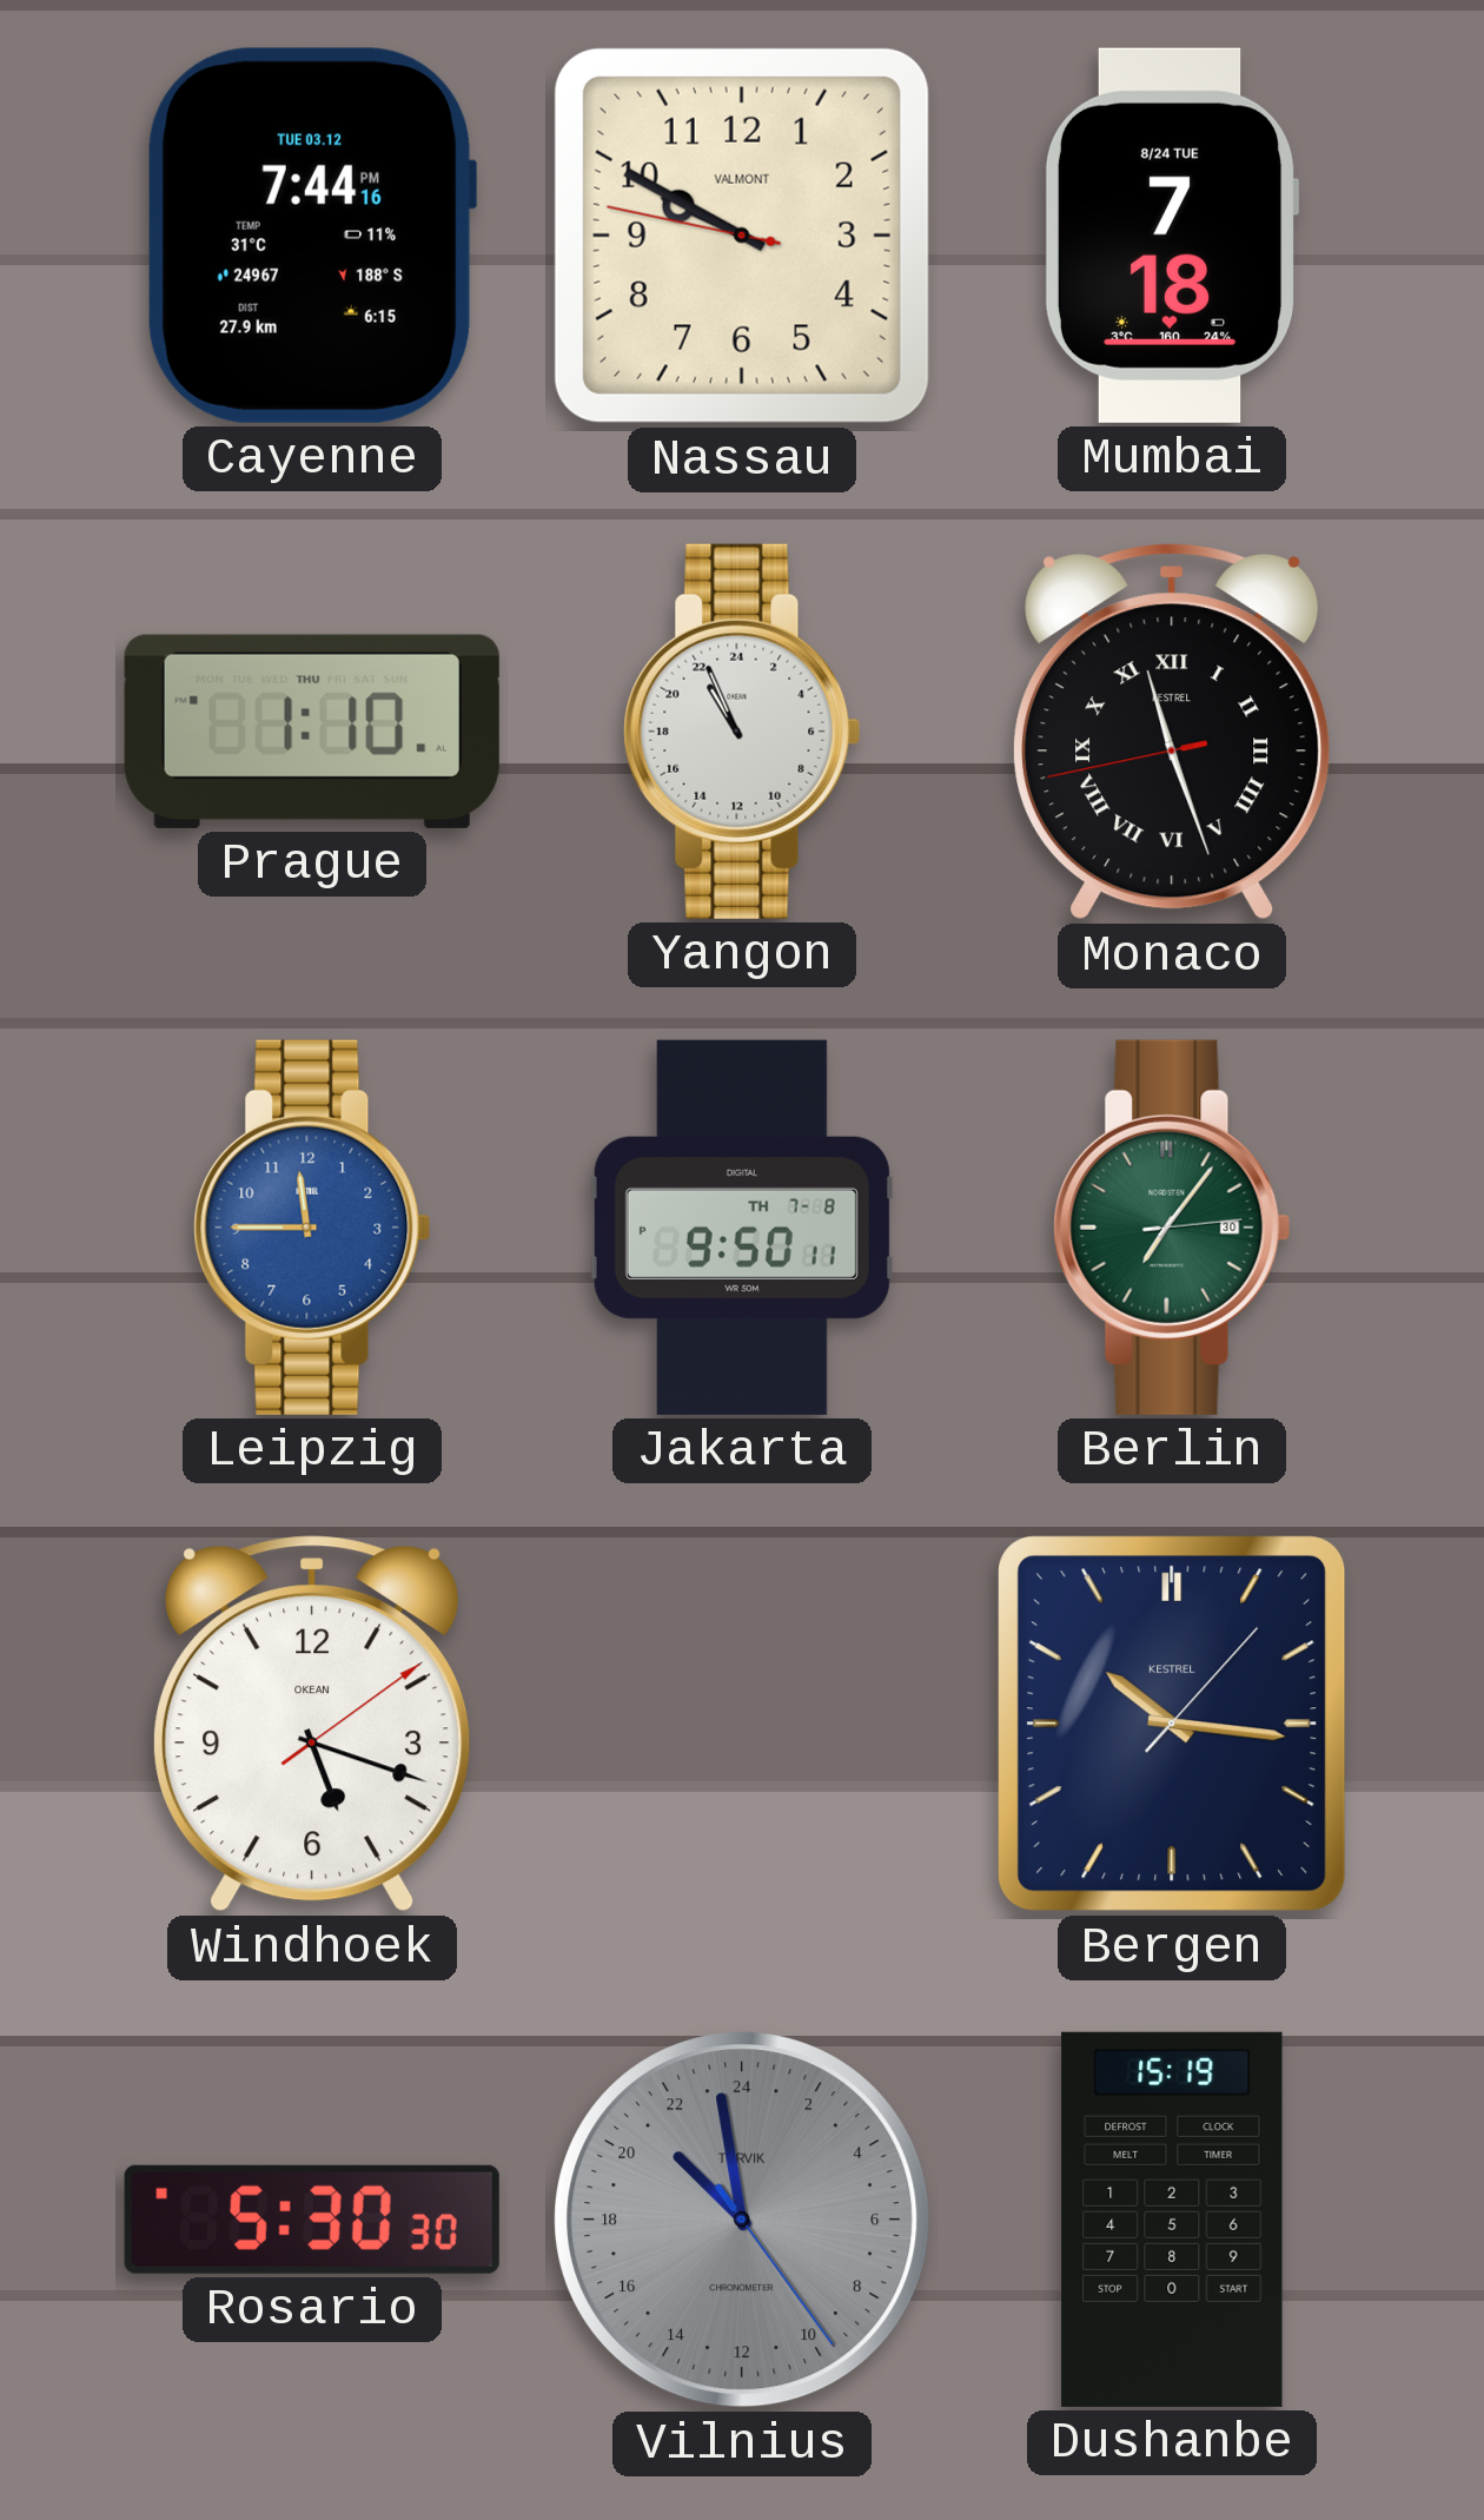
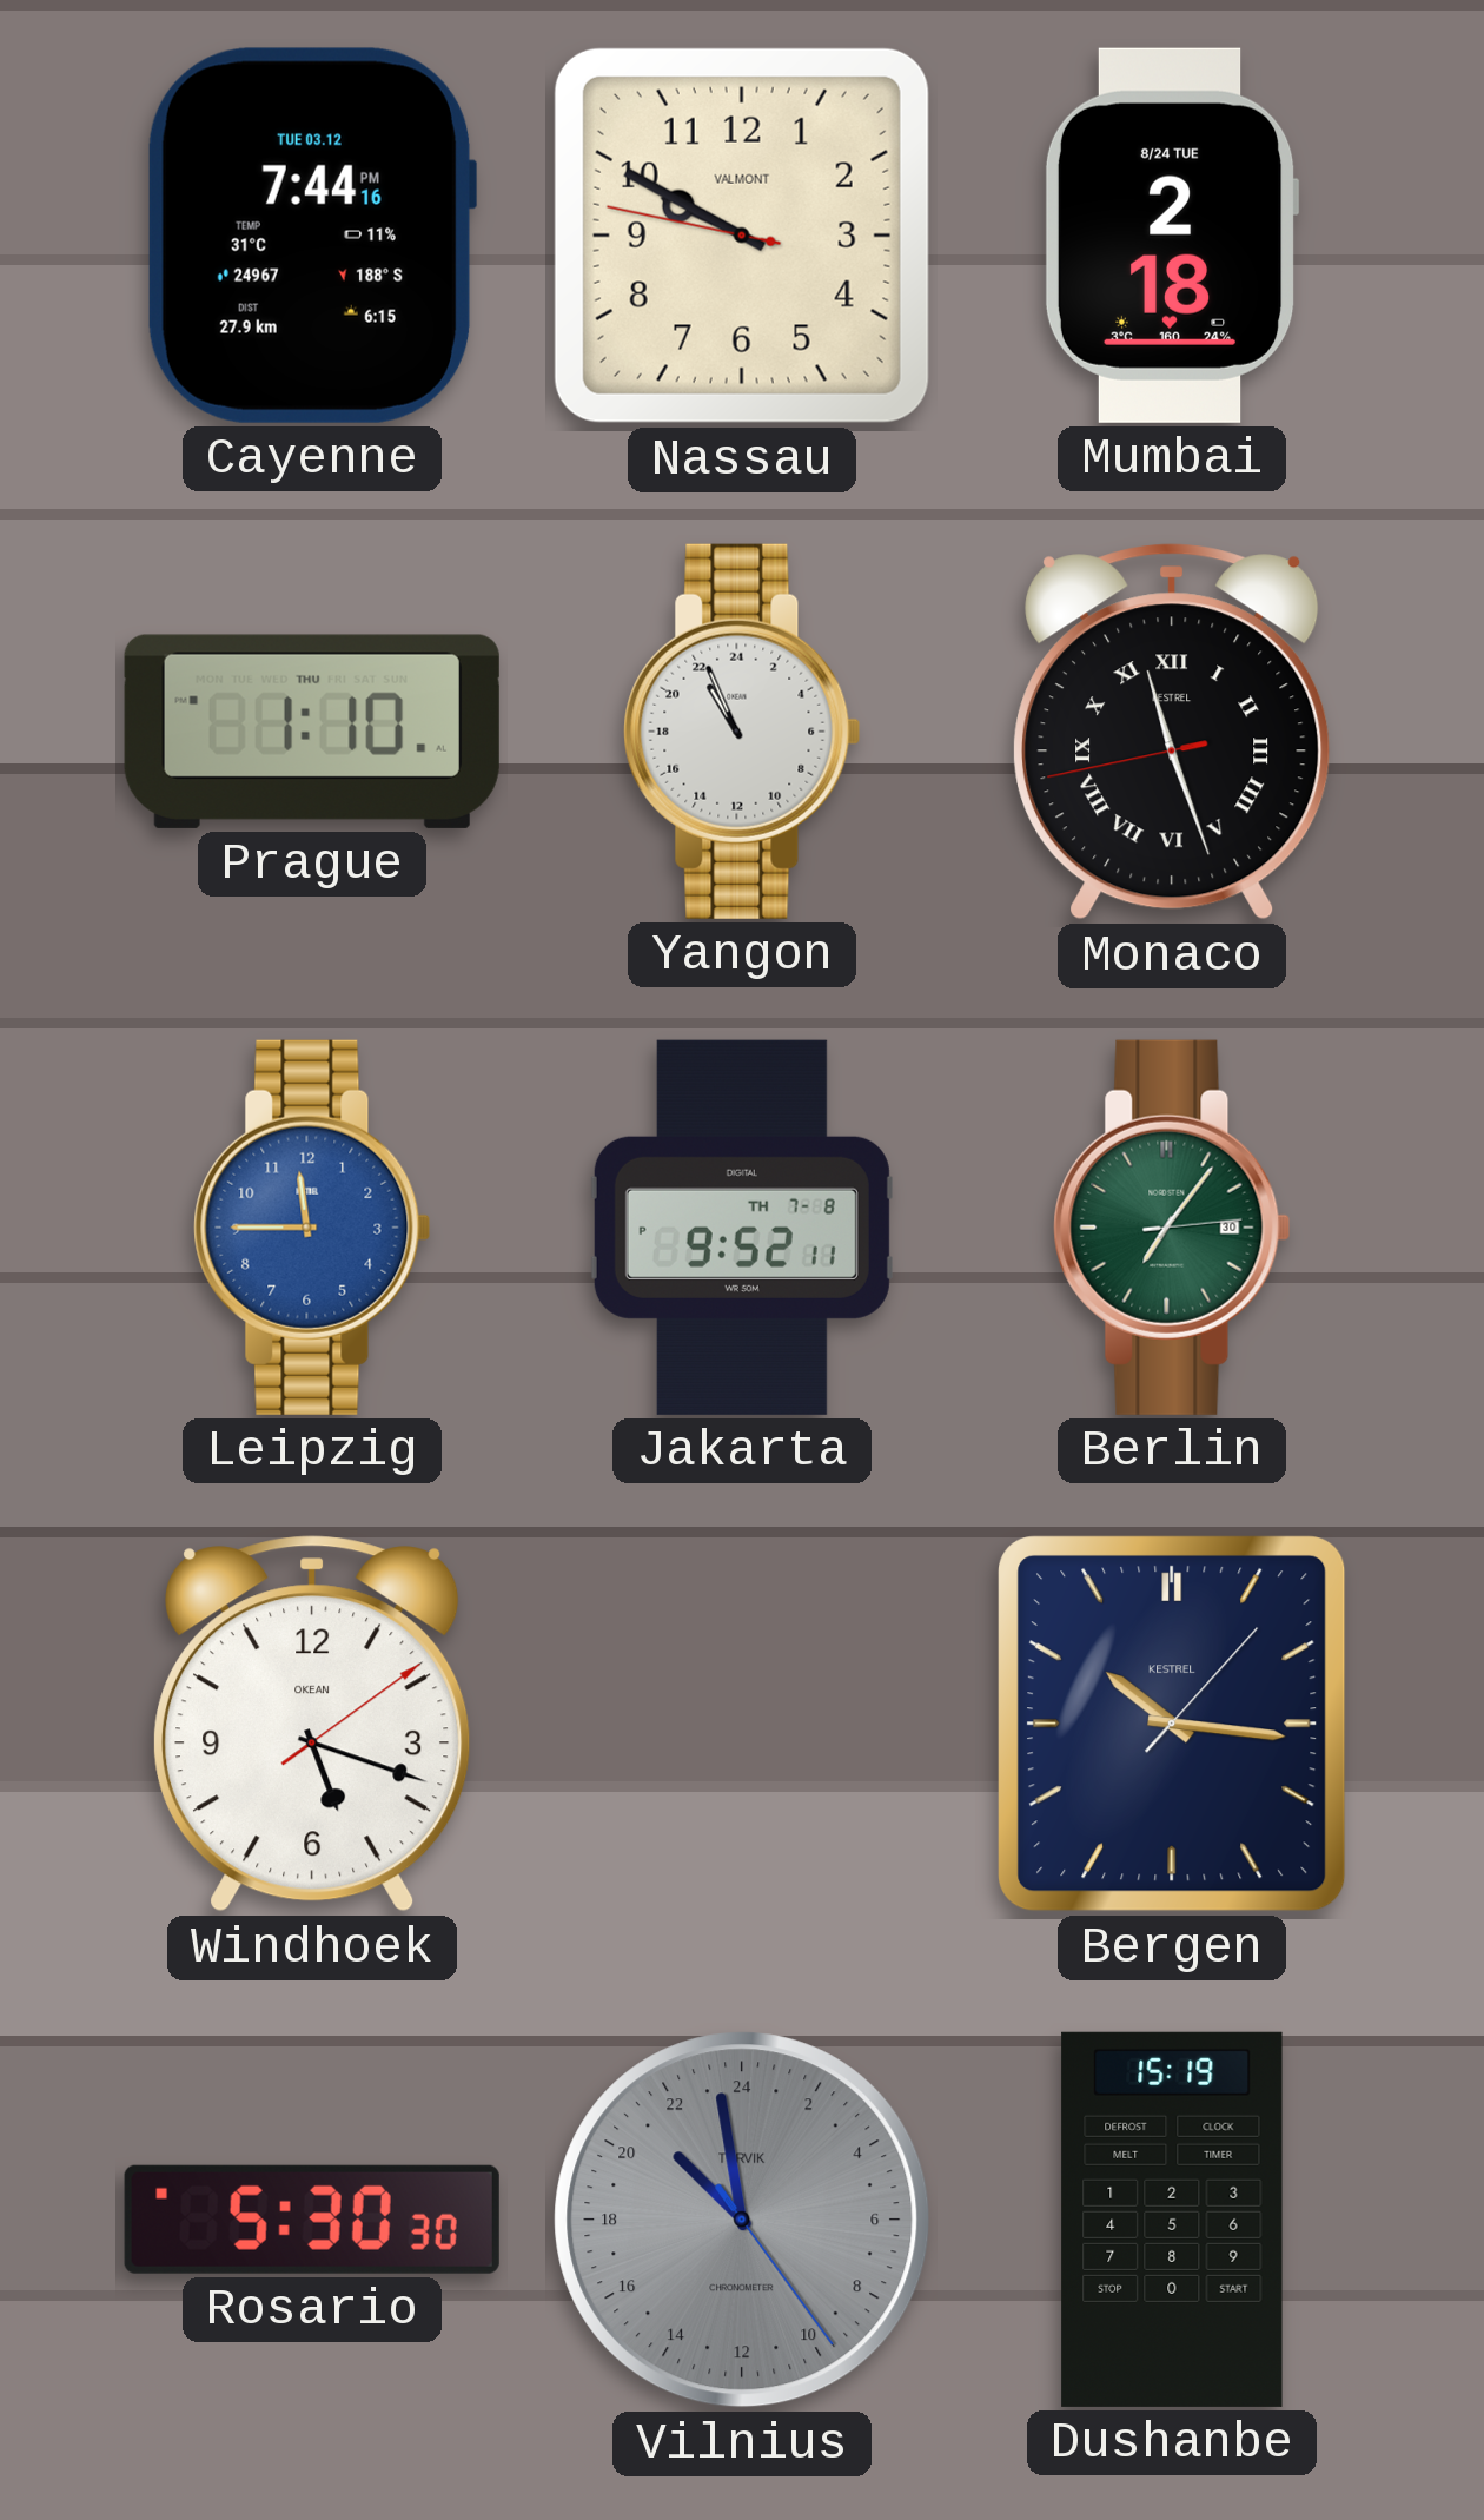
Mumbai: 7:18 -> 2:18 (1172, 236)
Jakarta: 9:50 -> 9:52 (742, 1228)
